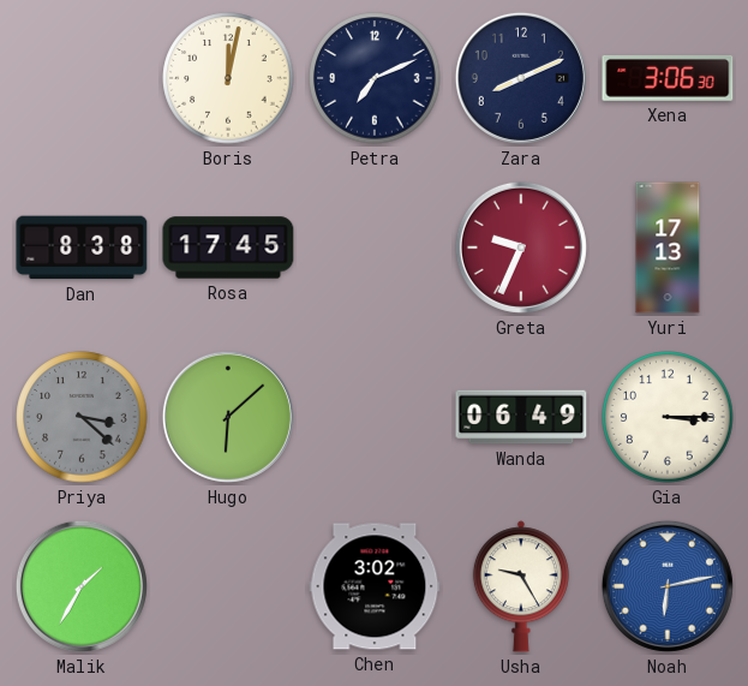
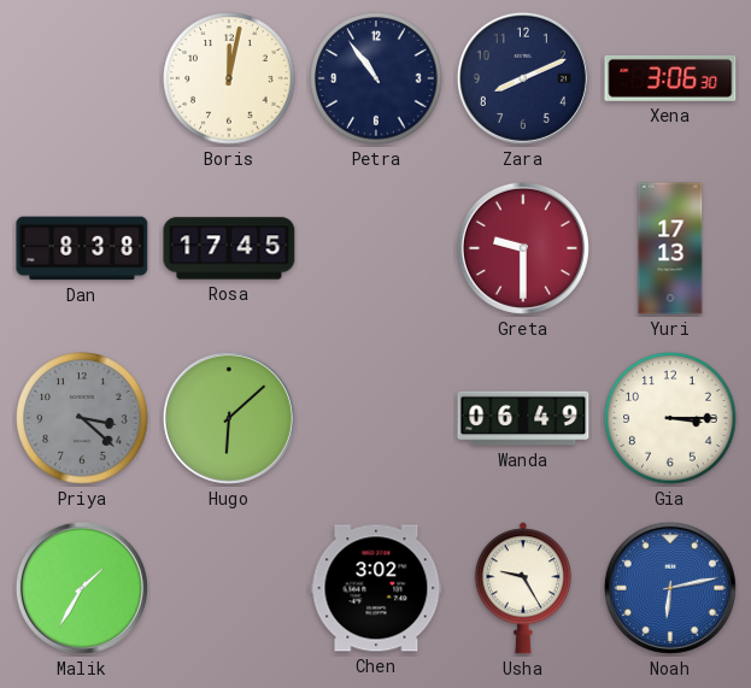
Petra: 7:11 -> 10:54 (376, 78)
Greta: 9:34 -> 9:30 (523, 248)
